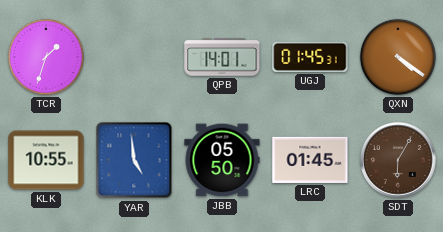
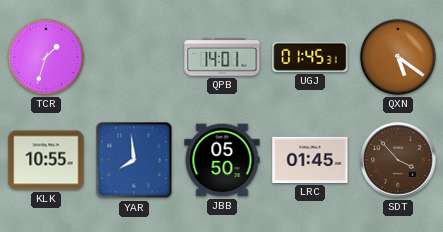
QXN: 4:21 -> 5:21 (398, 57)
YAR: 4:59 -> 7:59 (134, 160)
SDT: 6:05 -> 3:53 (398, 160)
